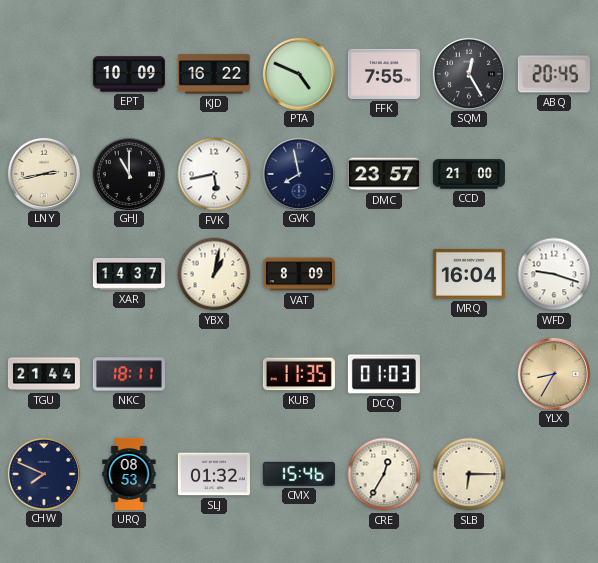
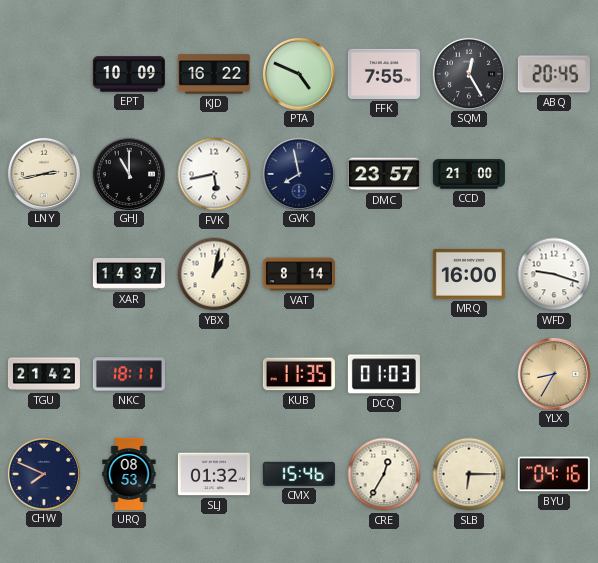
VAT: 8:09 -> 8:14 (299, 274)
MRQ: 16:04 -> 16:00 (469, 274)
TGU: 21:44 -> 21:42 (44, 374)
BYU: none -> 04:16 (554, 474)
